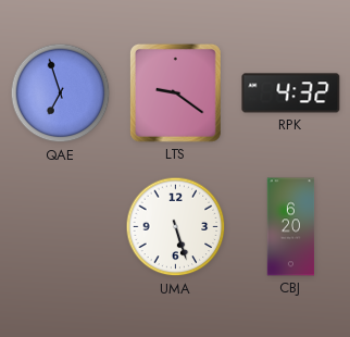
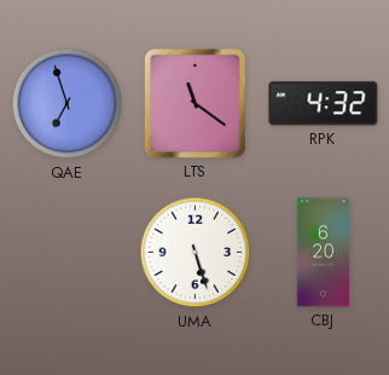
LTS: 9:21 -> 11:21 (194, 103)
